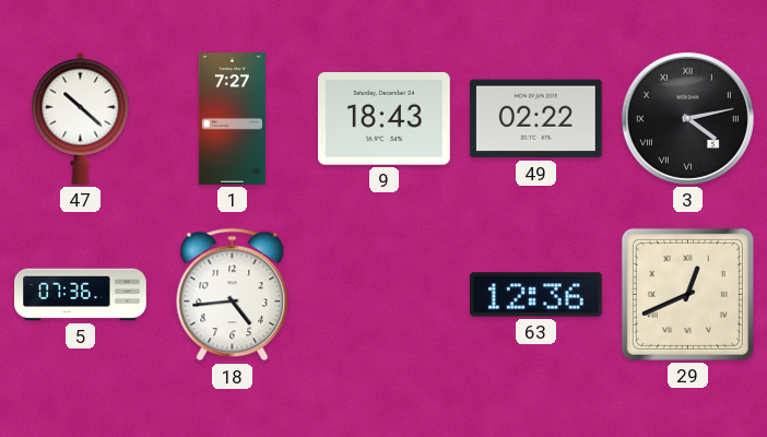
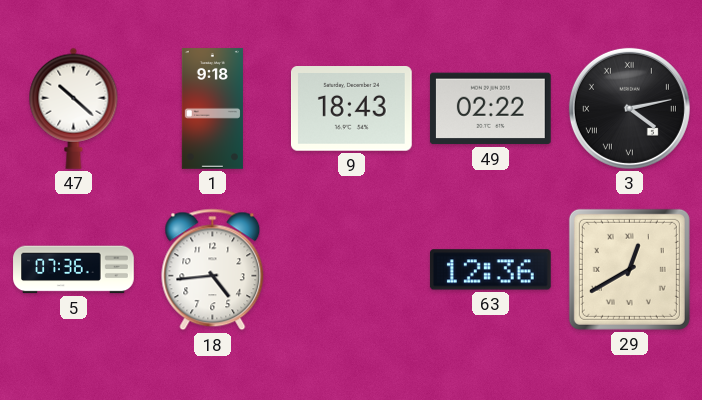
1: 7:27 -> 9:18 (212, 109)
29: 12:41 -> 12:40 (629, 269)
